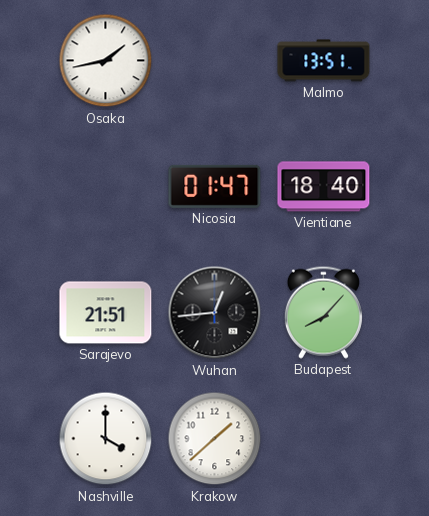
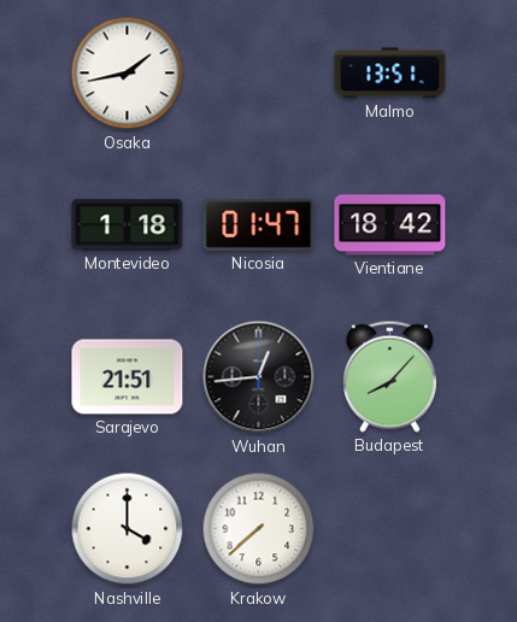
Montevideo: none -> 1:18 (128, 225)
Vientiane: 18:40 -> 18:42 (390, 225)
Krakow: 1:38 -> 7:38 (259, 529)
